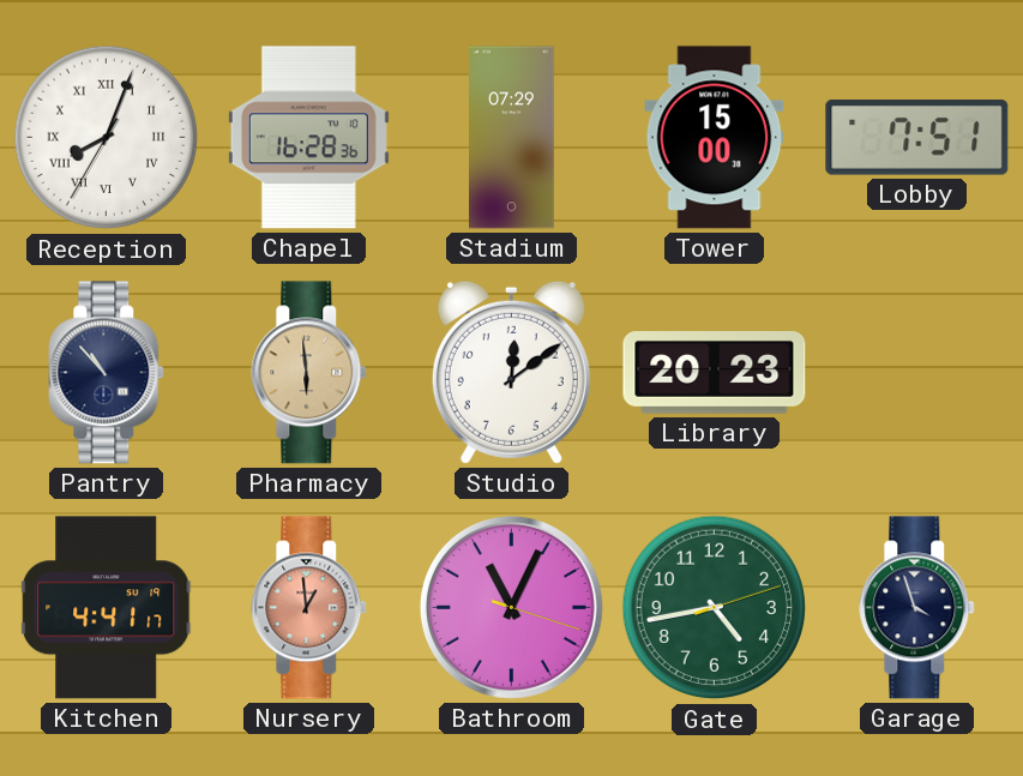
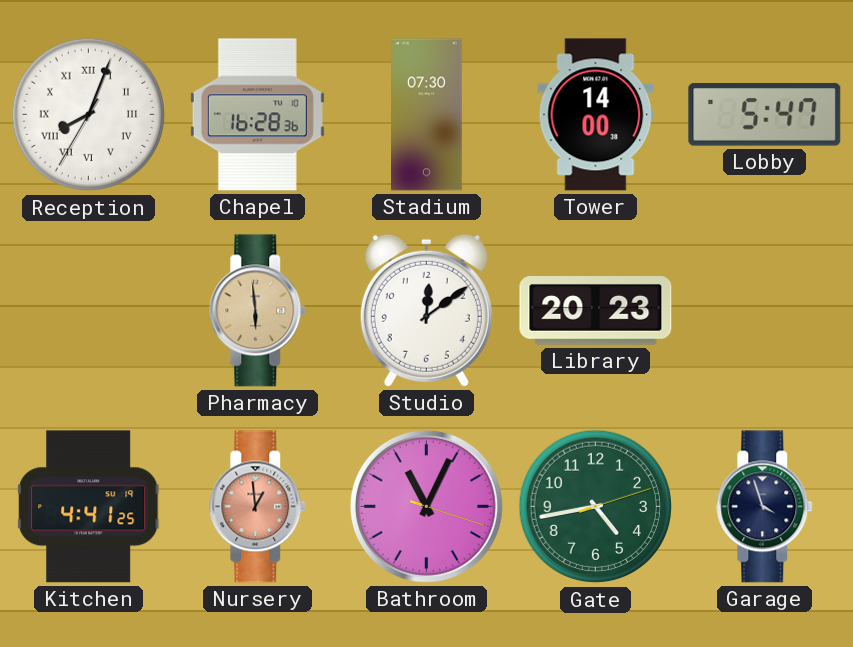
Stadium: 07:29 -> 07:30 (427, 115)
Tower: 15:00 -> 14:00 (596, 115)
Lobby: 7:51 -> 5:47 (765, 115)
Pantry: 10:53 -> none (107, 373)
Kitchen: 4:41:17 -> 4:41:25 (89, 507)
